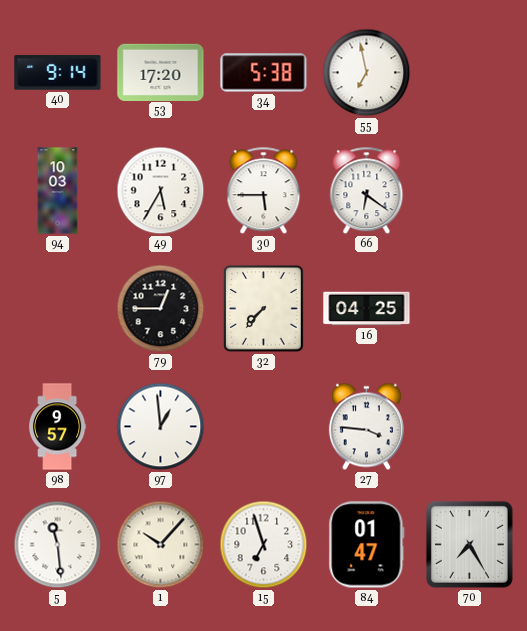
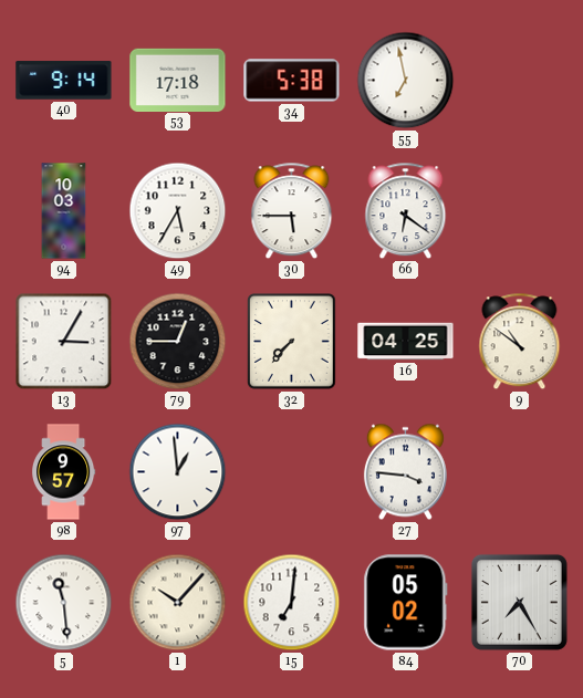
53: 17:20 -> 17:18 (178, 80)
13: none -> 3:05 (64, 342)
9: none -> 10:51 (520, 342)
15: 6:57 -> 7:01 (292, 603)
84: 01:47 -> 05:02 (406, 603)
